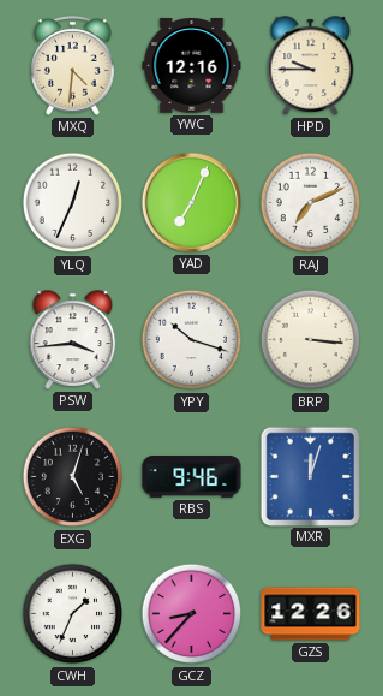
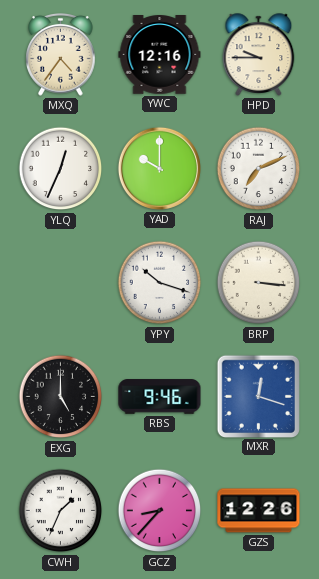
MXQ: 4:31 -> 4:36 (61, 55)
YAD: 7:04 -> 10:00 (159, 168)
PSW: 3:44 -> none (73, 340)
EXG: 5:03 -> 5:00 (61, 397)
MXR: 12:03 -> 12:18 (258, 396)
